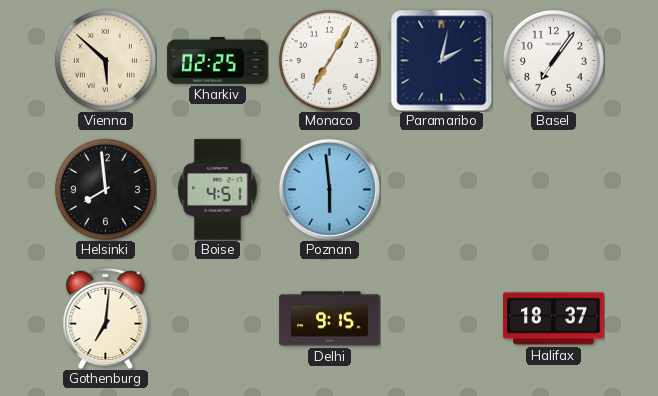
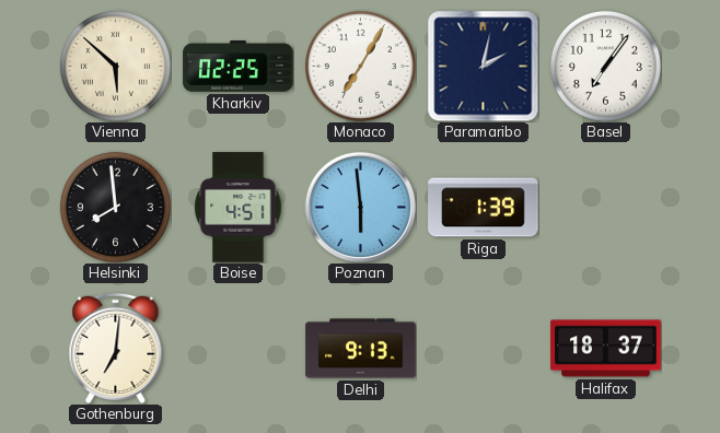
Riga: none -> 1:39 (484, 208)
Delhi: 9:15 -> 9:13 (361, 349)
